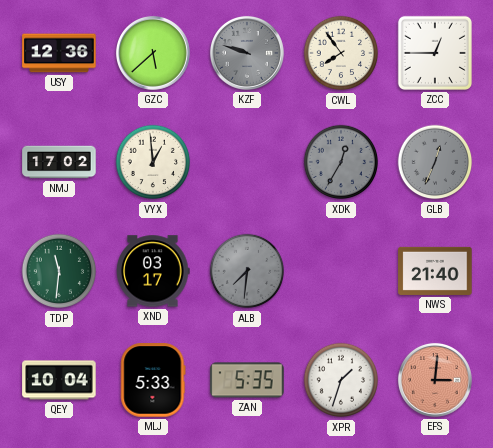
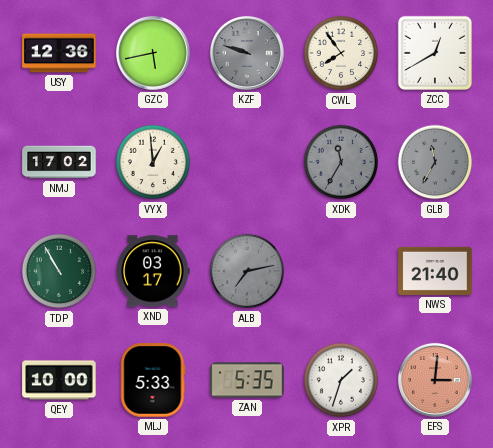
GZC: 5:38 -> 5:43 (153, 53)
ZCC: 12:45 -> 12:40 (435, 53)
XDK: 12:35 -> 11:35 (341, 162)
GLB: 12:34 -> 11:35 (435, 162)
TDP: 11:31 -> 10:55 (59, 271)
ALB: 7:31 -> 7:13 (247, 271)
QEY: 10:04 -> 10:00 (59, 380)
